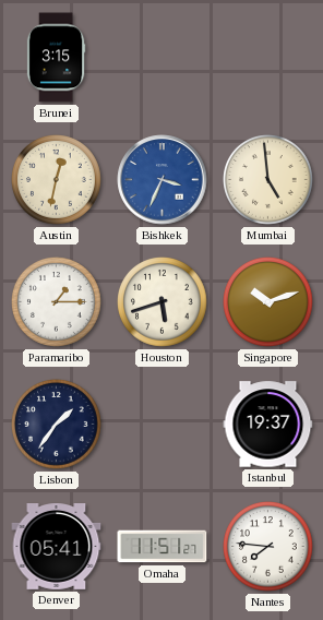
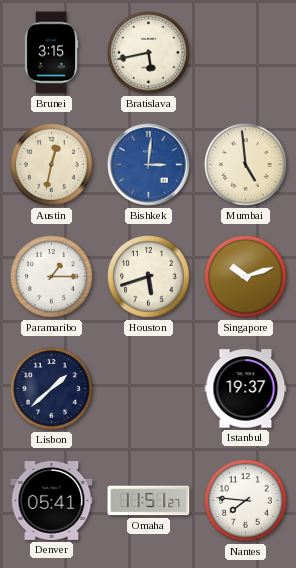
Bratislava: none -> 5:43 (149, 53)
Bishkek: 3:34 -> 3:01 (149, 165)
Lisbon: 1:36 -> 1:38 (52, 389)
